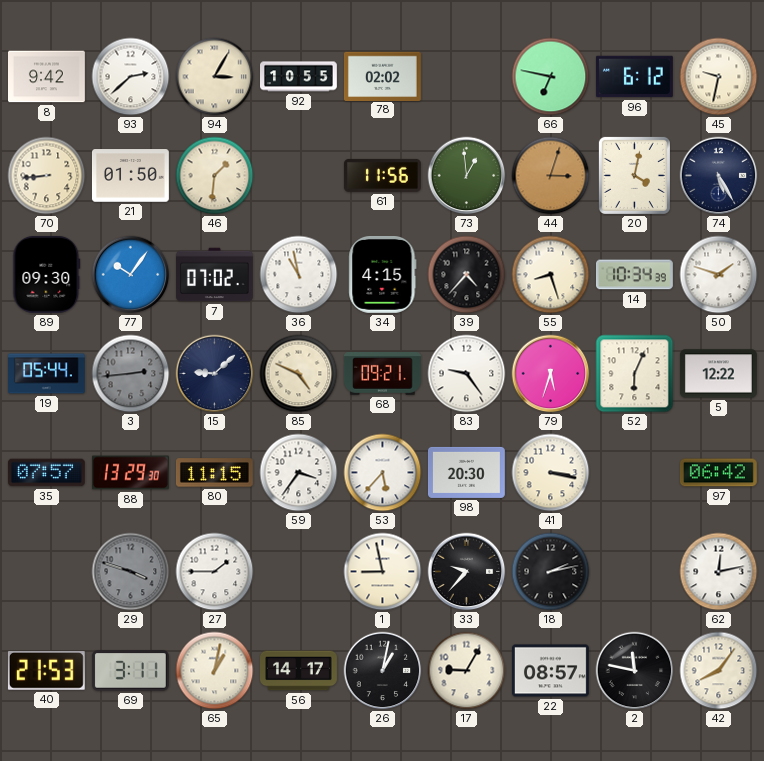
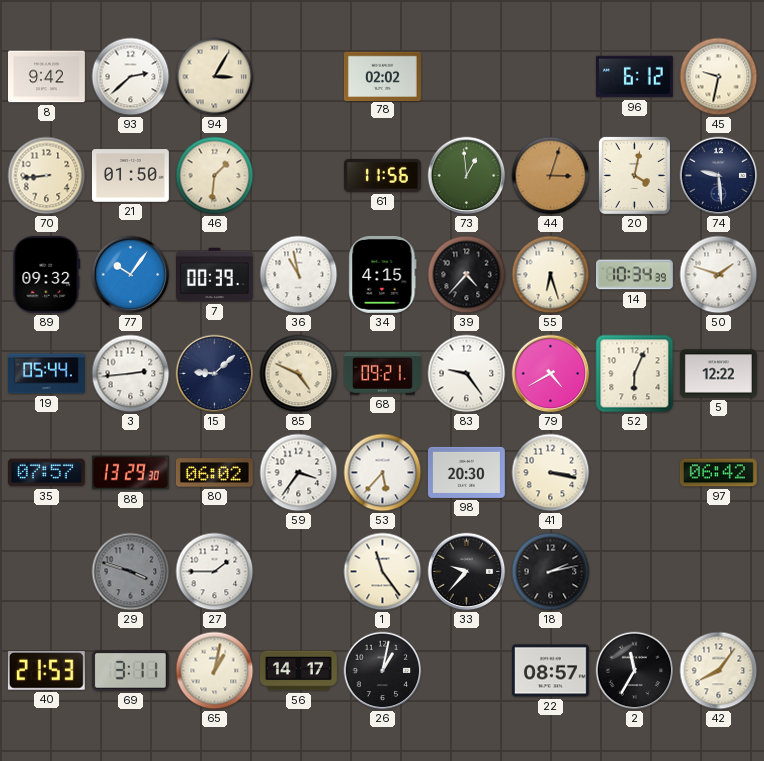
92: 10:55 -> none (299, 77)
66: 6:47 -> none (551, 77)
74: 5:25 -> 9:29 (719, 176)
89: 09:30 -> 09:32 (47, 274)
7: 07:02 -> 00:39 (215, 275)
55: 8:27 -> 6:27 (551, 275)
3 dial: grey -> white (131, 374)
79: 5:33 -> 4:40 (551, 374)
80: 11:15 -> 06:02 (214, 473)
1: 8:58 -> 11:24 (383, 572)
62: 12:13 -> none (719, 572)
17: 9:05 -> none (467, 671)
2: 11:47 -> 11:35 (635, 671)
